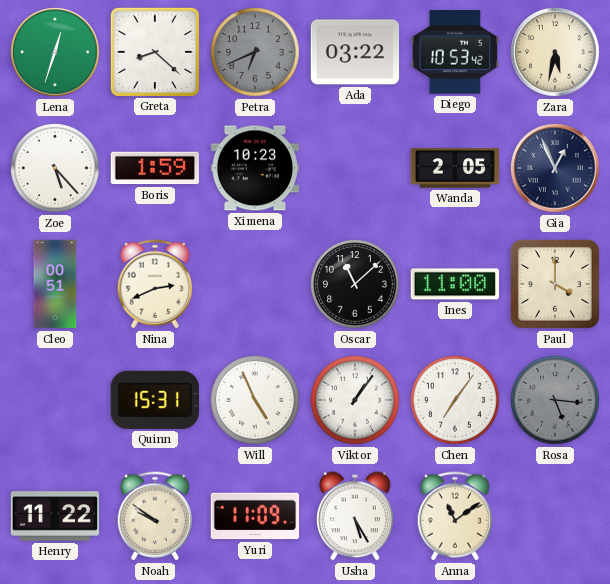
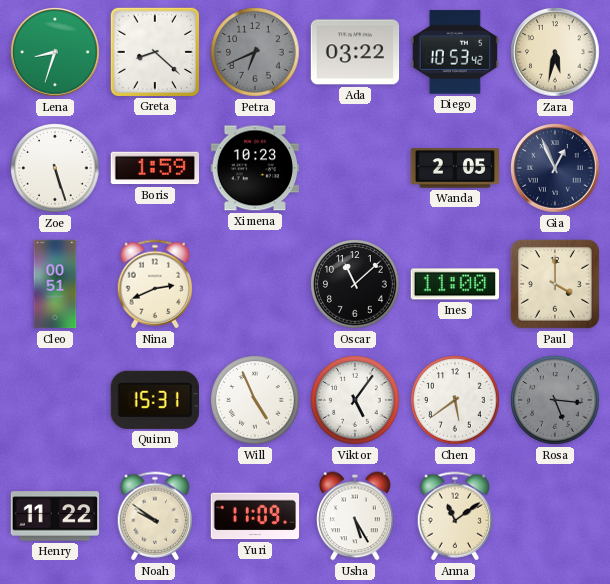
Lena: 12:33 -> 8:33 (55, 52)
Zoe: 5:23 -> 5:27 (55, 168)
Viktor: 1:06 -> 5:06 (355, 400)
Chen: 7:06 -> 5:39 (455, 400)
